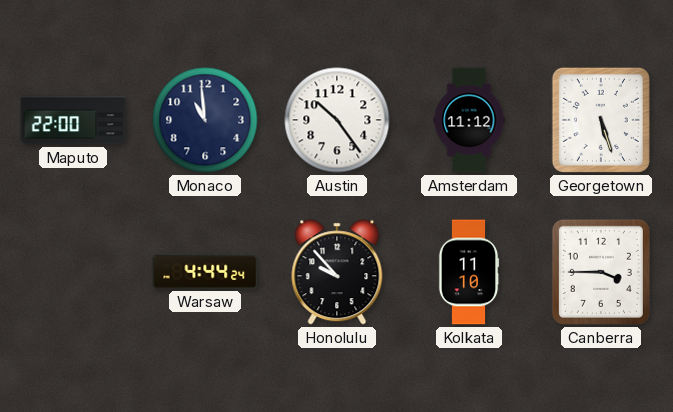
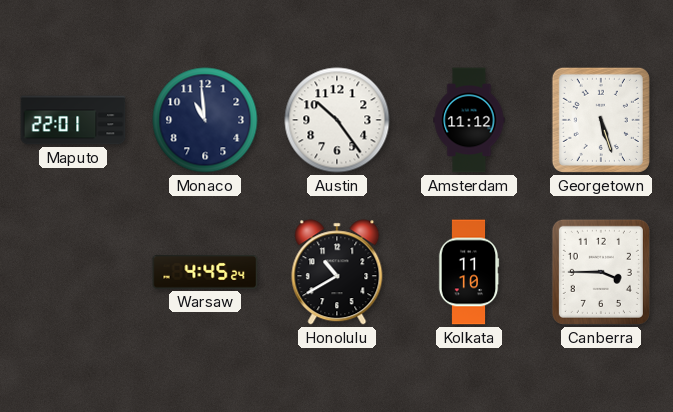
Maputo: 22:00 -> 22:01 (73, 120)
Warsaw: 4:44 -> 4:45 (205, 272)
Honolulu: 9:53 -> 10:40 (337, 272)
